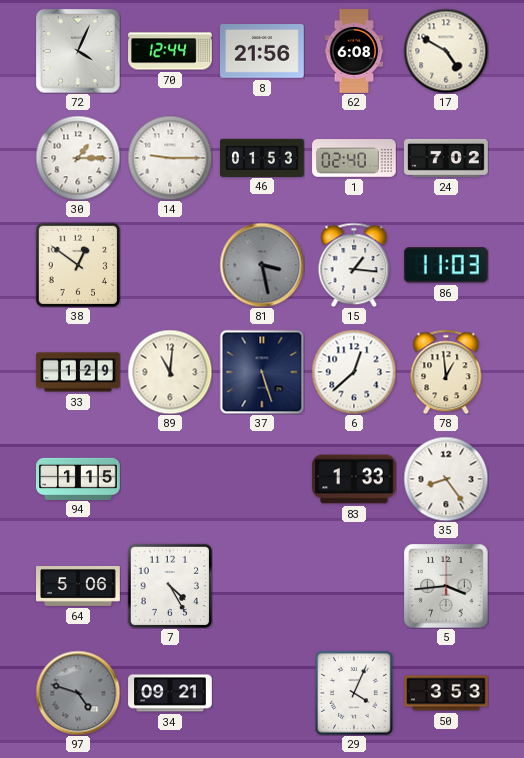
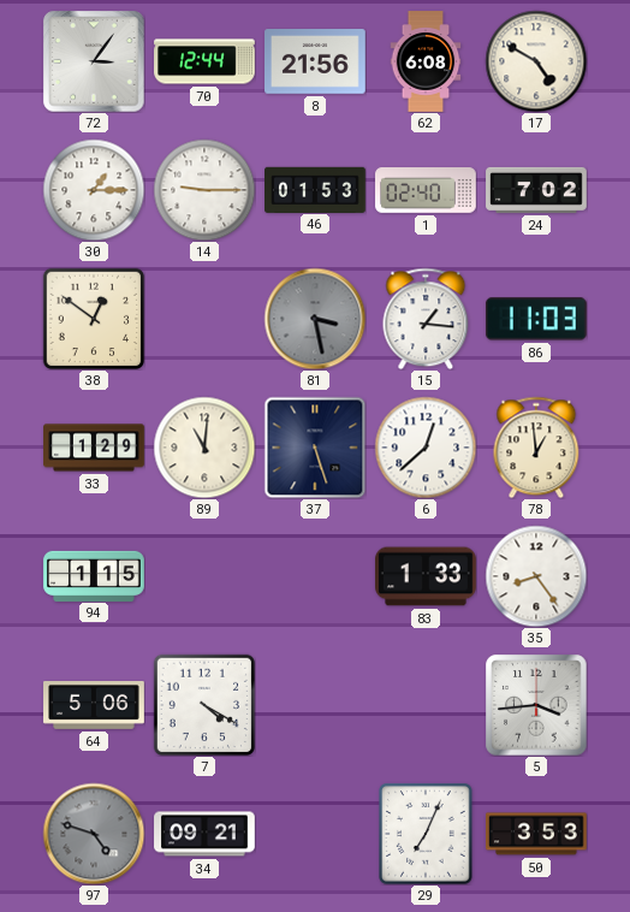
72: 4:04 -> 3:06 (94, 61)
7: 4:25 -> 4:20 (203, 704)
29: 4:04 -> 7:04 (426, 834)
